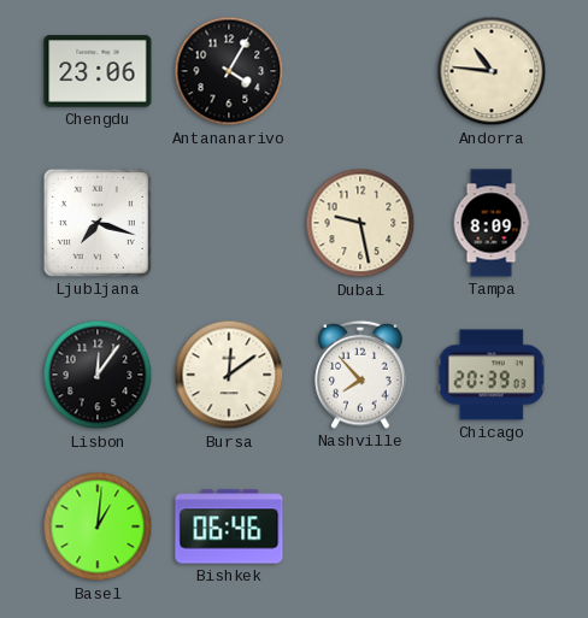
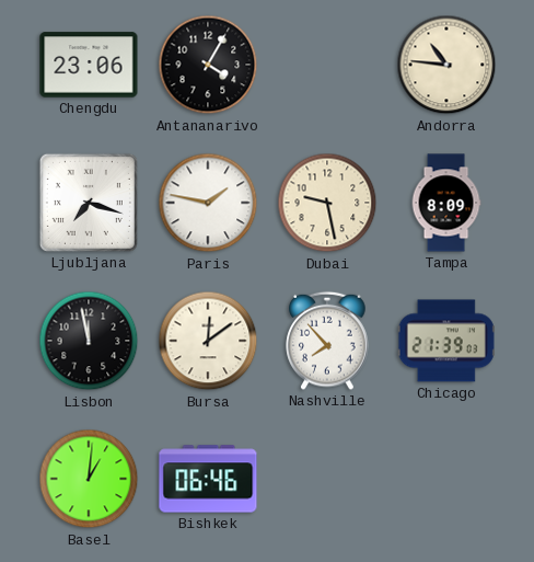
Paris: none -> 1:47 (208, 203)
Lisbon: 12:06 -> 11:58 (89, 341)
Chicago: 20:39 -> 21:39 (446, 341)
